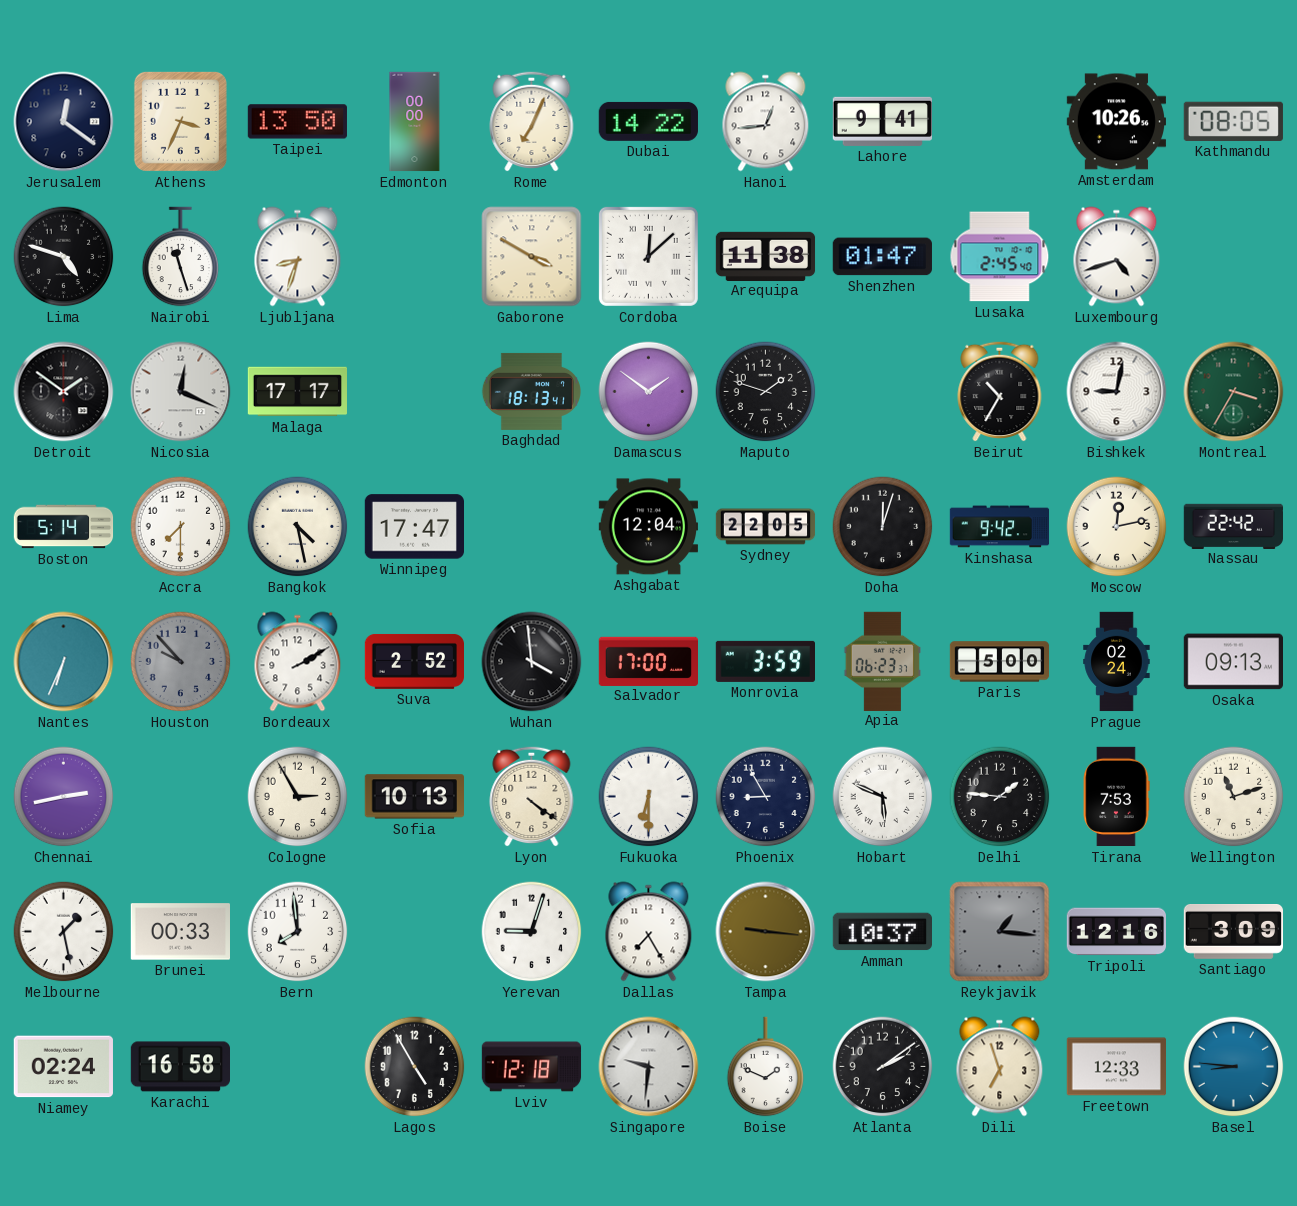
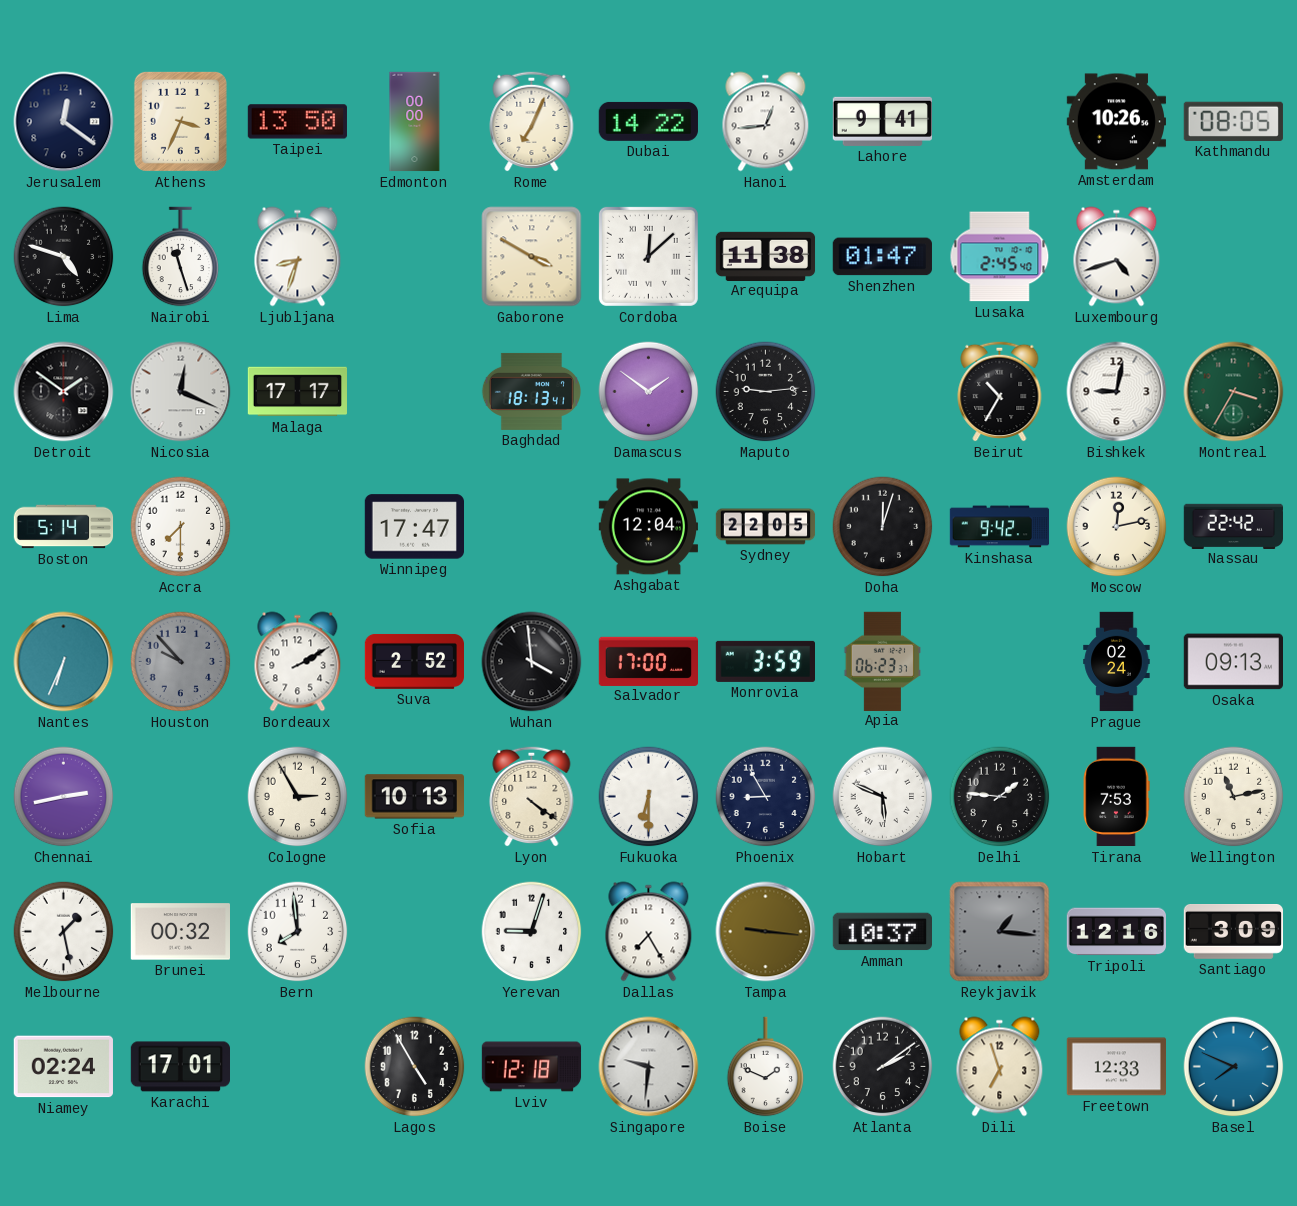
Maputo: 1:48 -> 9:14 (766, 392)
Bangkok: 4:28 -> none (298, 527)
Paris: 5:00 -> none (1000, 662)
Wellington: 11:12 -> 11:13 (1234, 797)
Brunei: 00:33 -> 00:32 (180, 932)
Karachi: 16:58 -> 17:01 (180, 1067)
Basel: 8:46 -> 7:49 (1234, 1067)
